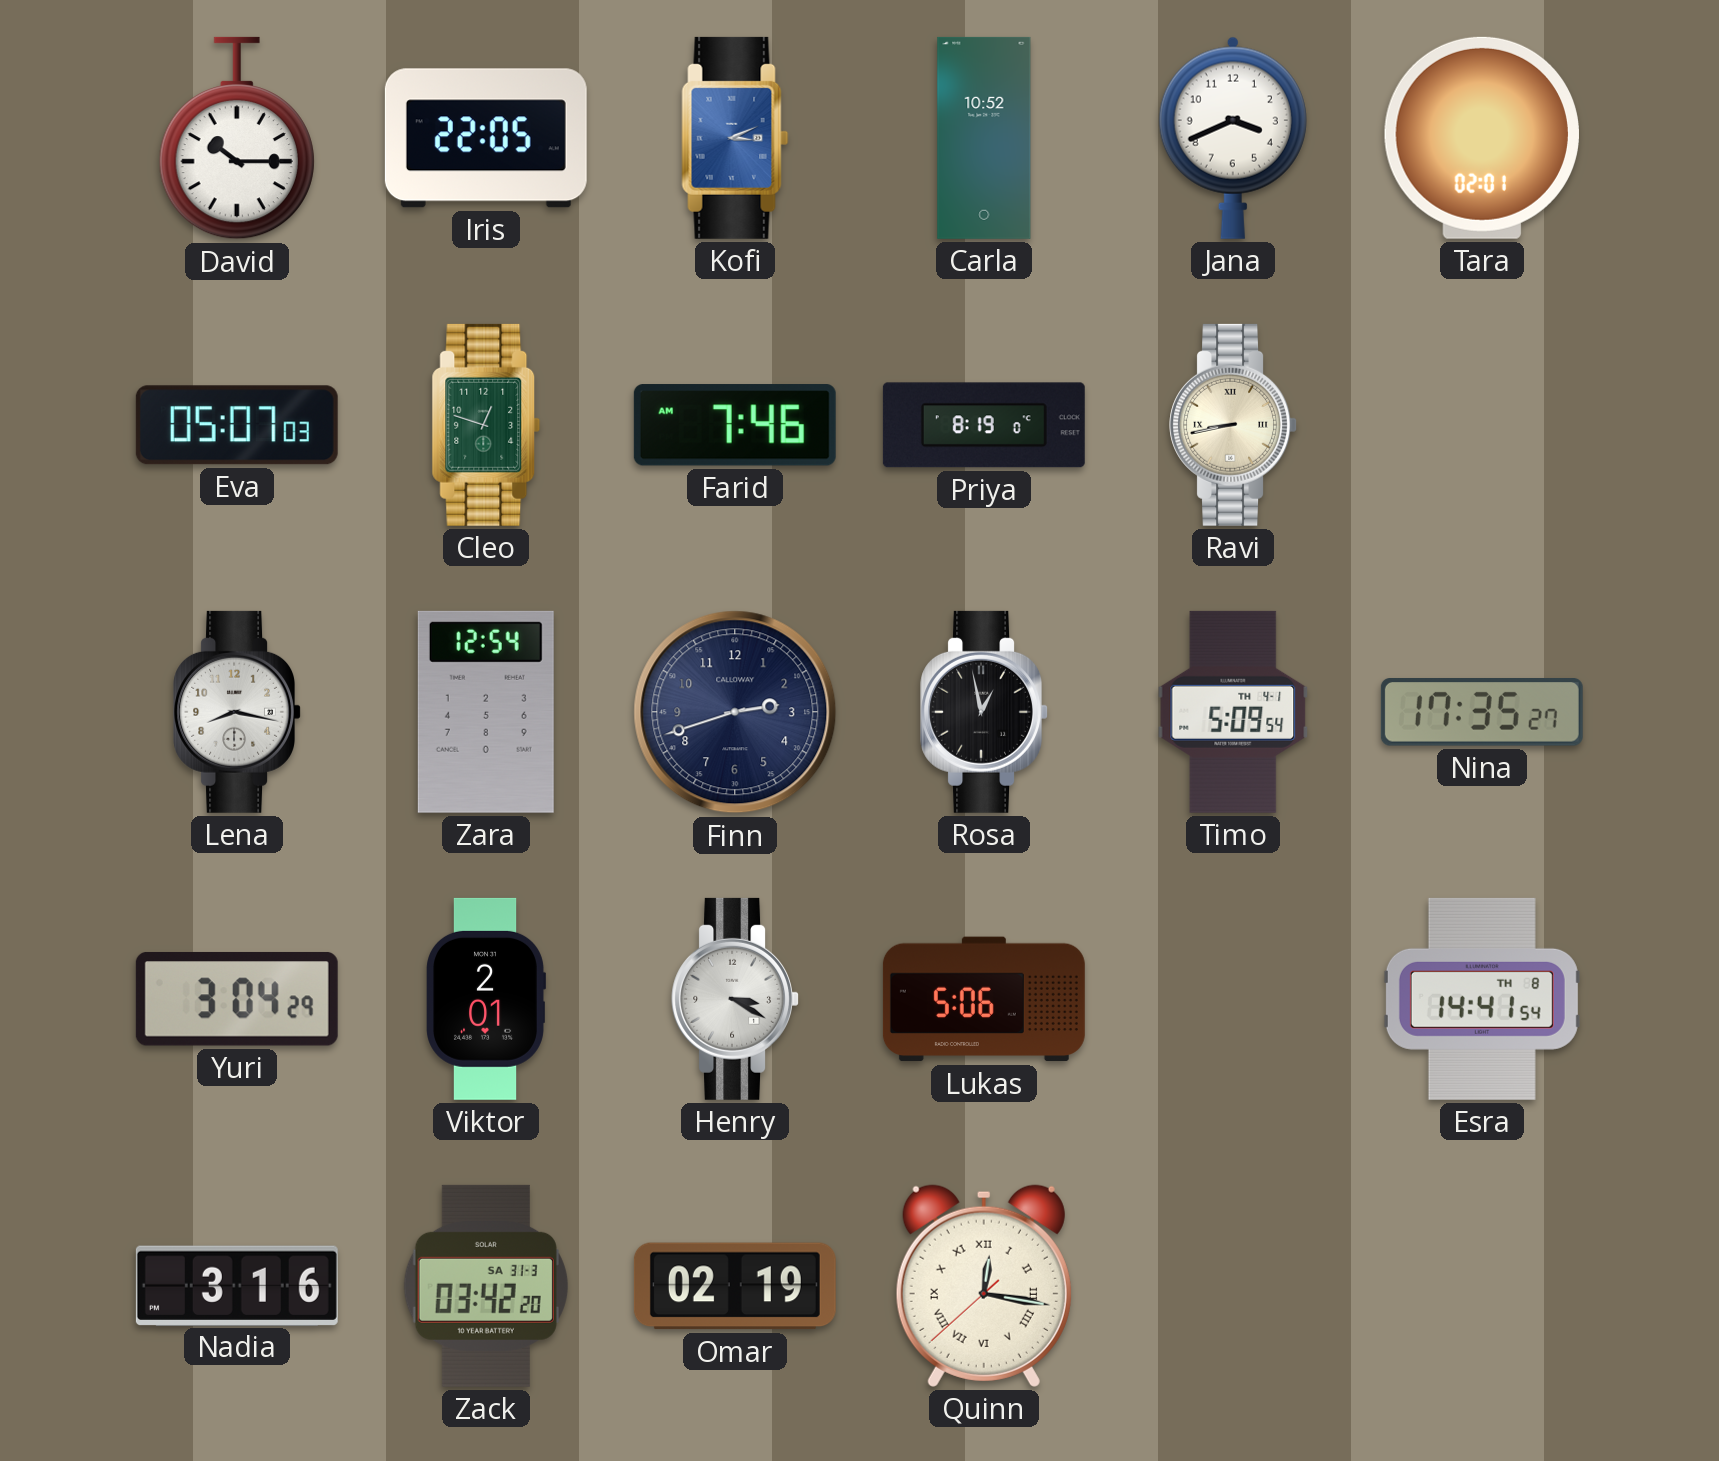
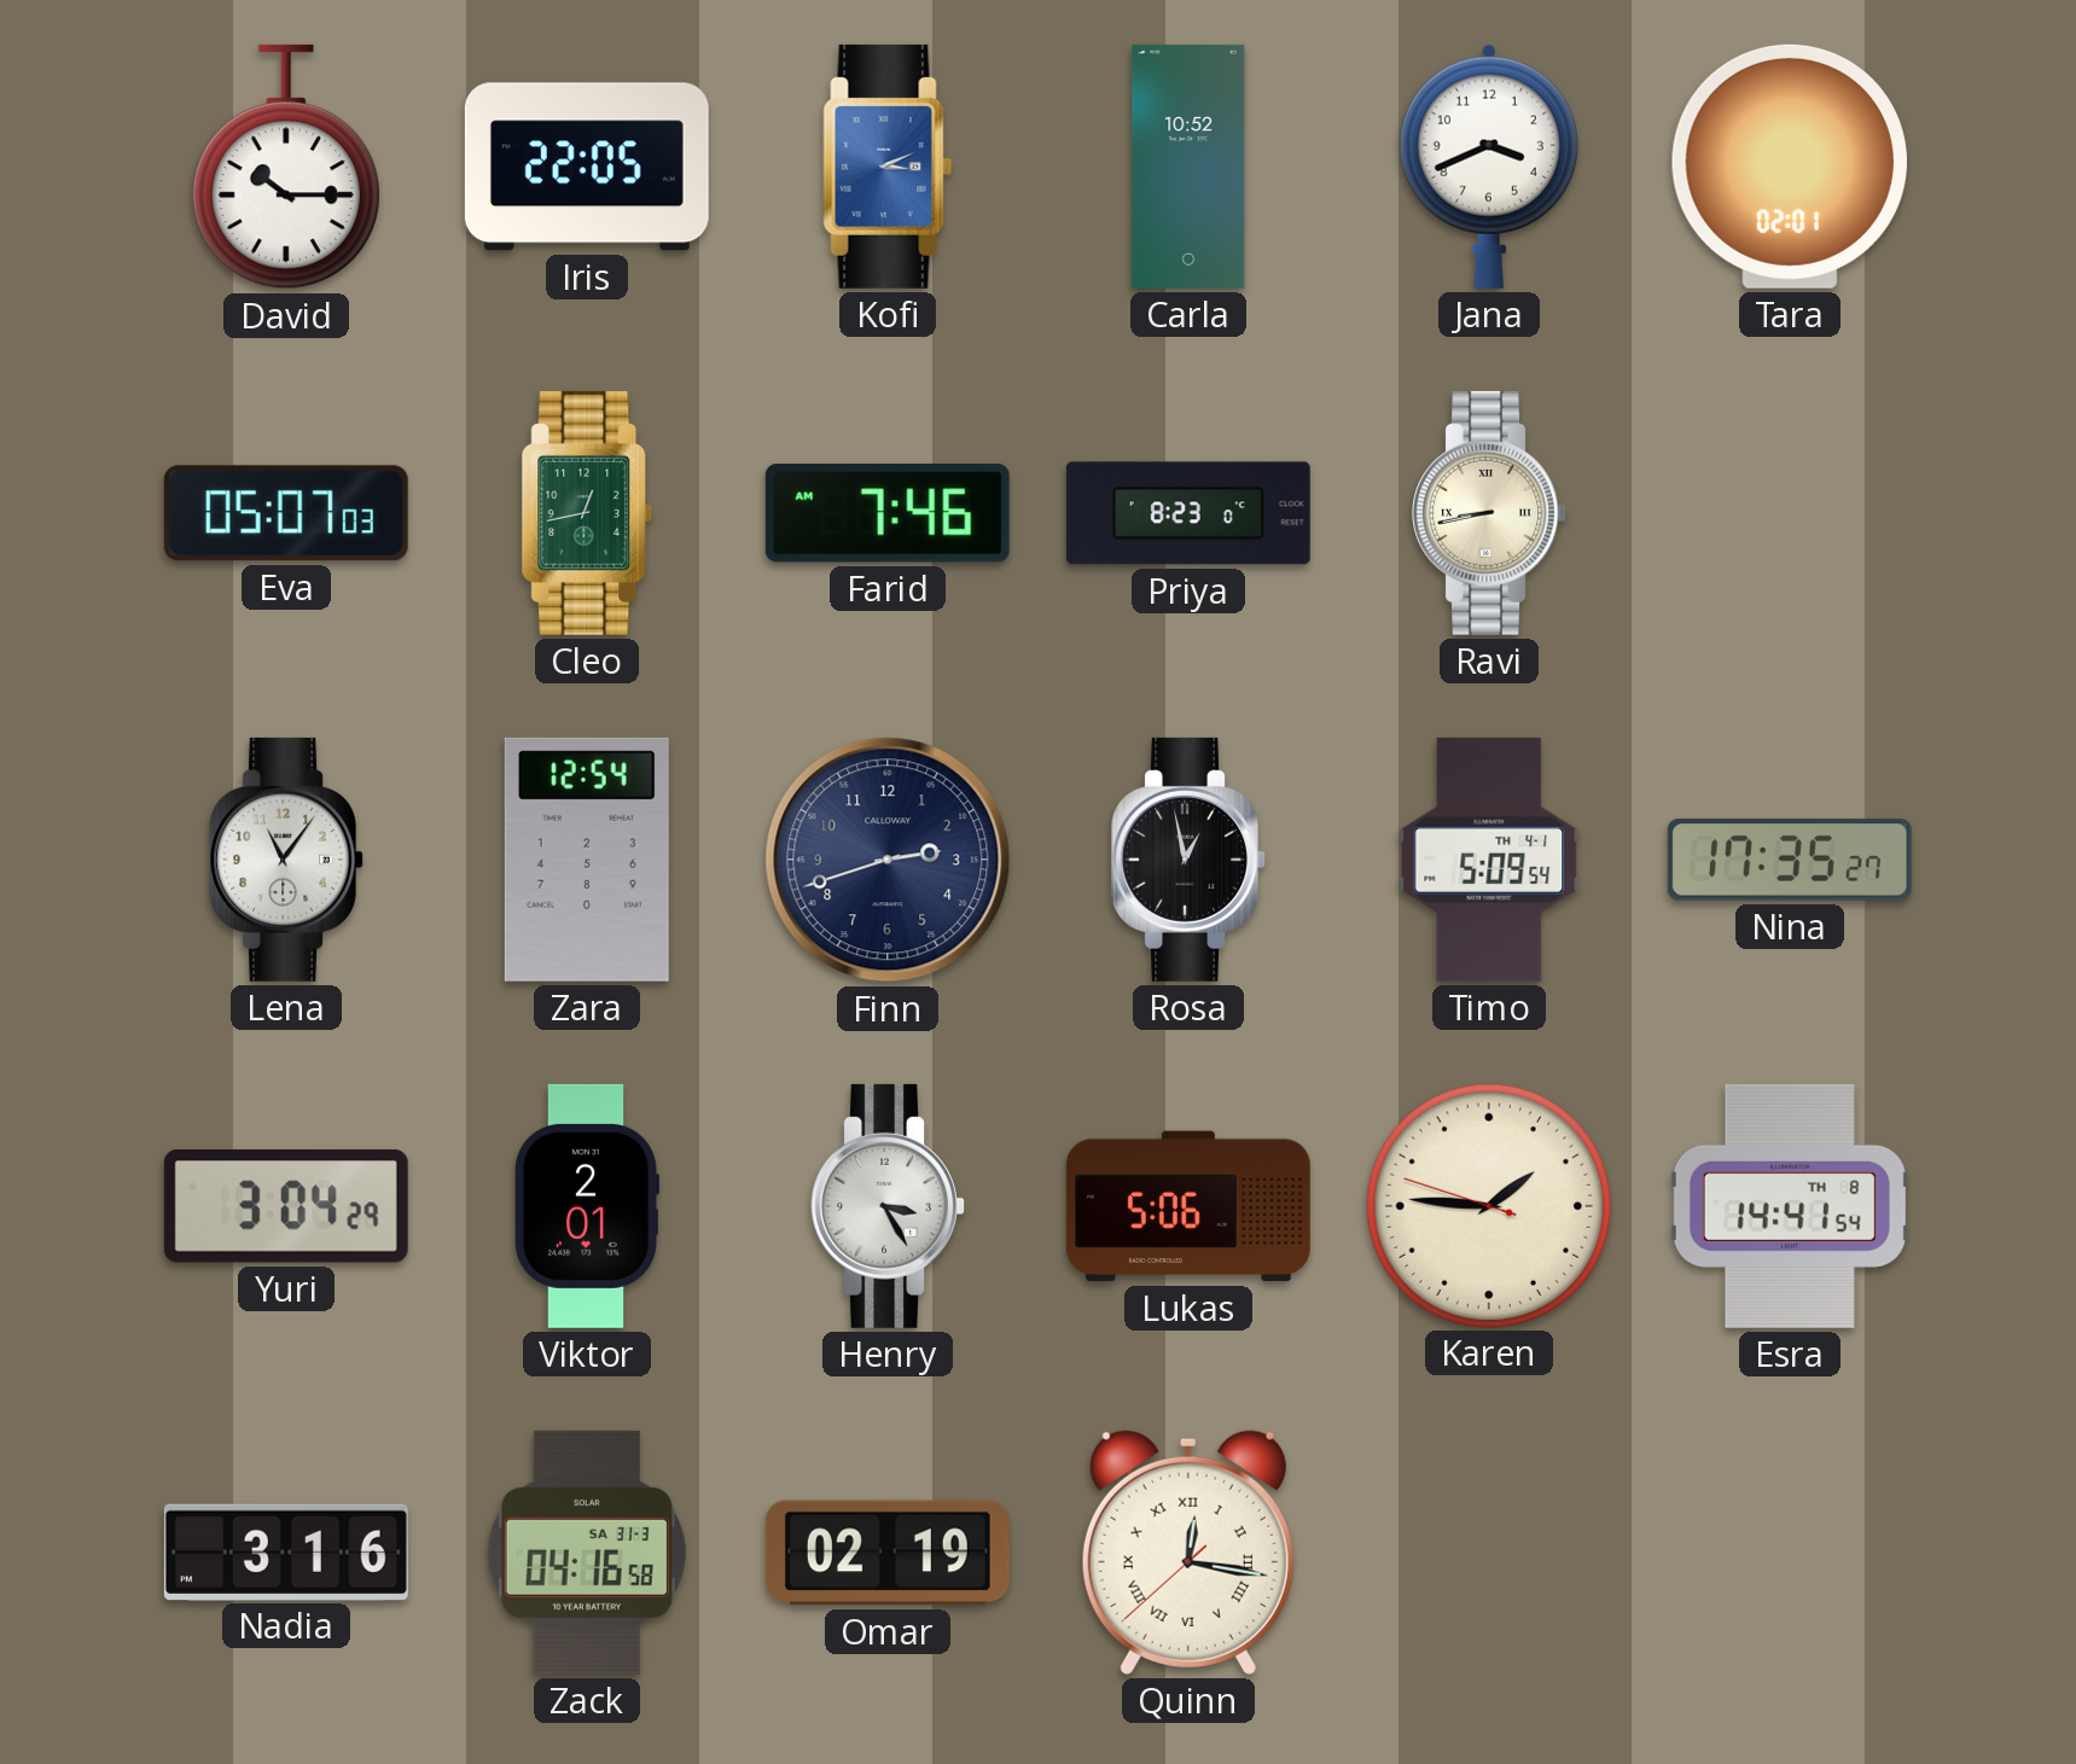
Cleo: 12:48 -> 12:43 (587, 513)
Priya: 8:19 -> 8:23 (1188, 513)
Lena: 8:17 -> 11:06 (286, 860)
Henry: 3:20 -> 3:25 (888, 1206)
Karen: none -> 1:45 (1488, 1205)
Zack: 03:42 -> 04:16 (587, 1553)
